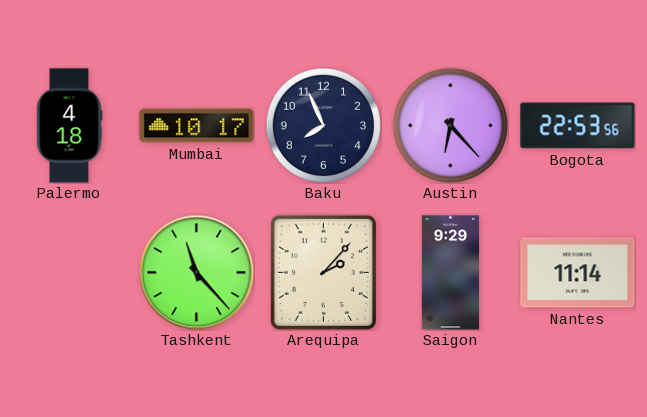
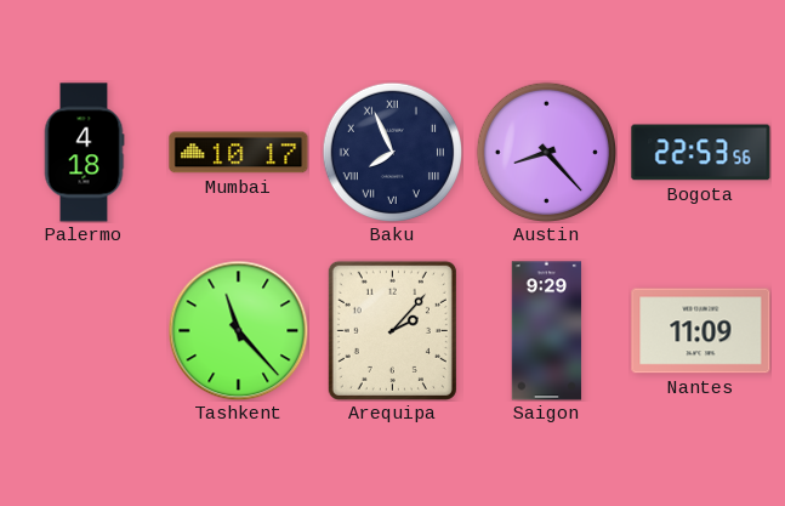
Baku numerals: Arabic -> Roman (392, 152)
Austin: 6:23 -> 8:23 (546, 152)
Nantes: 11:14 -> 11:09 (701, 331)
